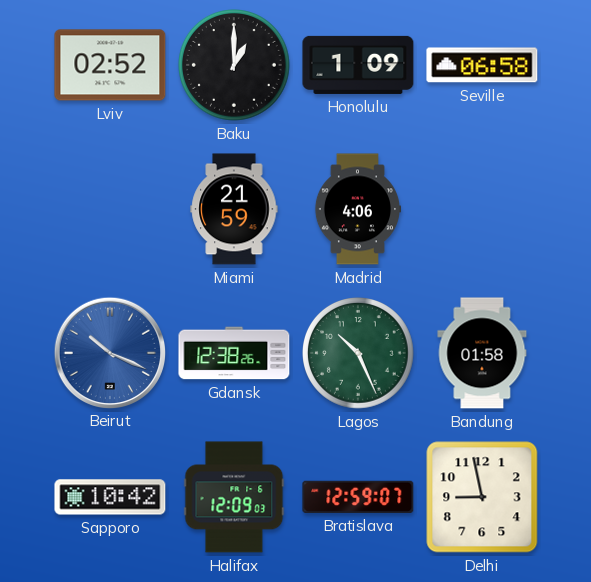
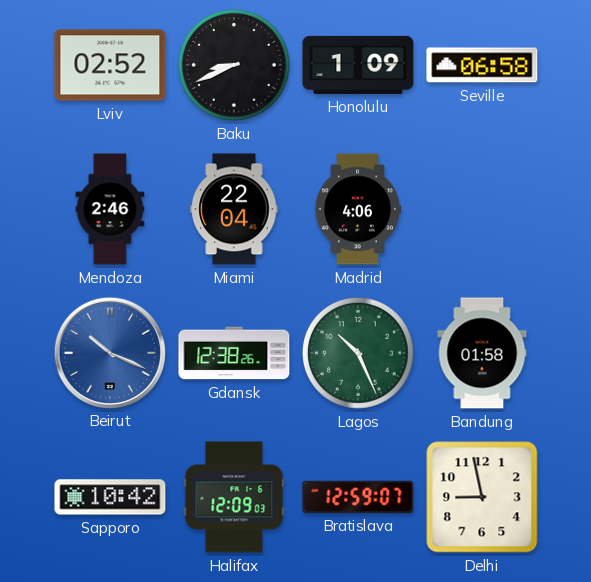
Baku: 1:00 -> 8:41 (235, 66)
Mendoza: none -> 2:46 (110, 209)
Miami: 21:59 -> 22:04 (234, 209)
